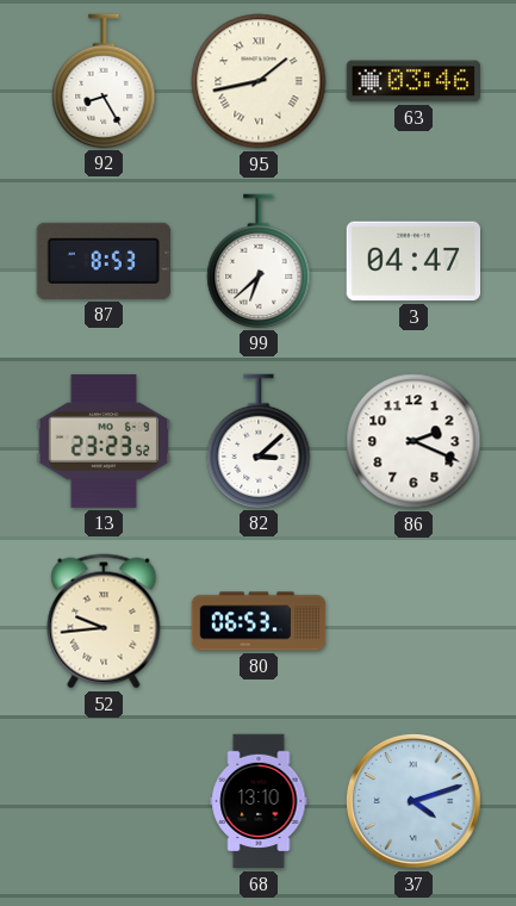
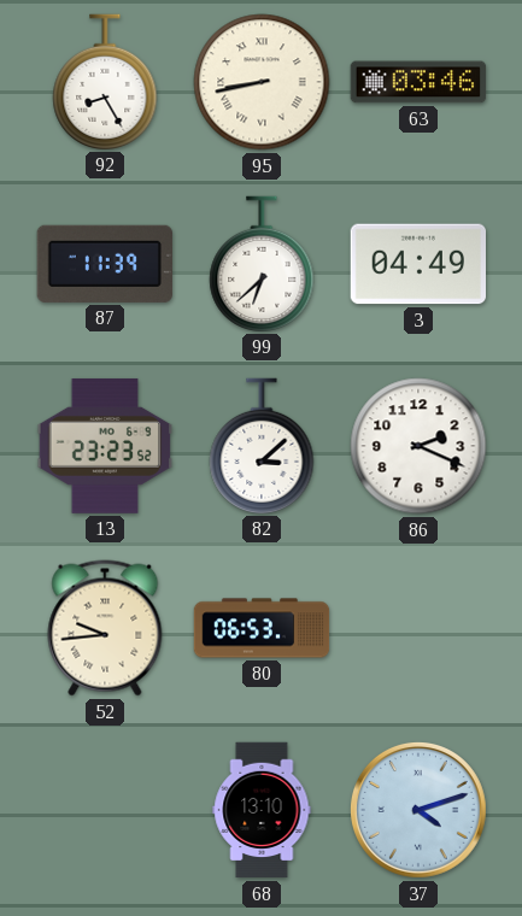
95: 1:43 -> 8:43 (262, 82)
87: 8:53 -> 11:39 (105, 264)
3: 04:47 -> 04:49 (418, 264)
